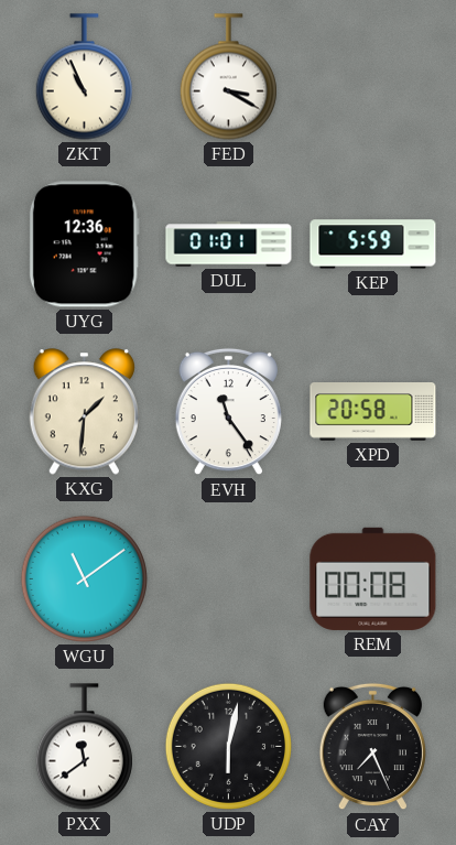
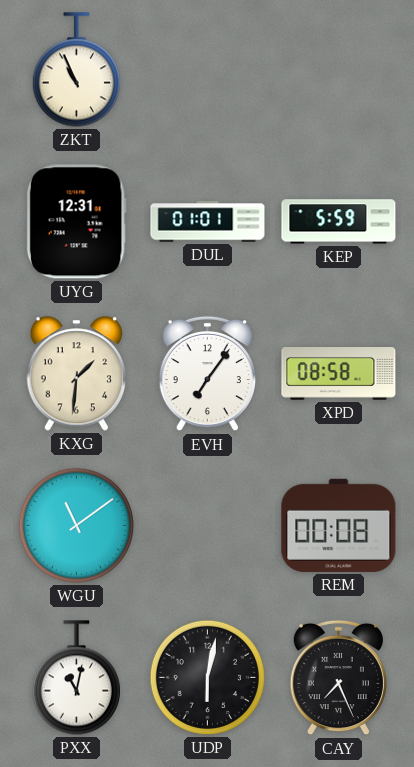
FED: 3:20 -> none (228, 77)
UYG: 12:36 -> 12:31 (76, 222)
EVH: 11:24 -> 7:06 (207, 374)
XPD: 20:58 -> 08:58 (339, 374)
PXX: 11:39 -> 11:02 (76, 678)
